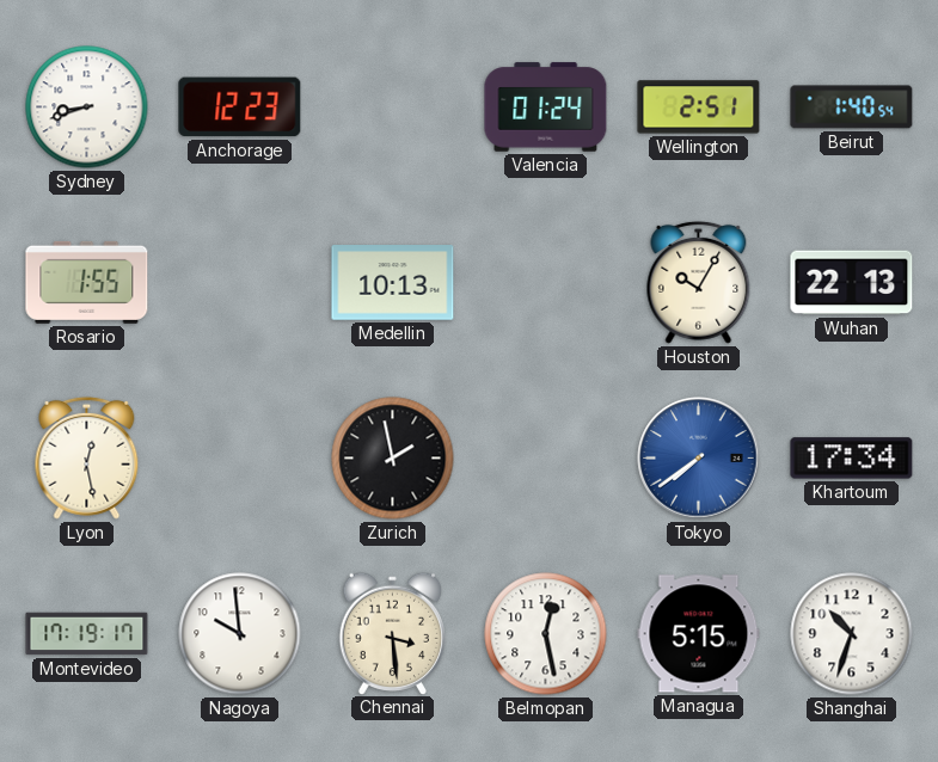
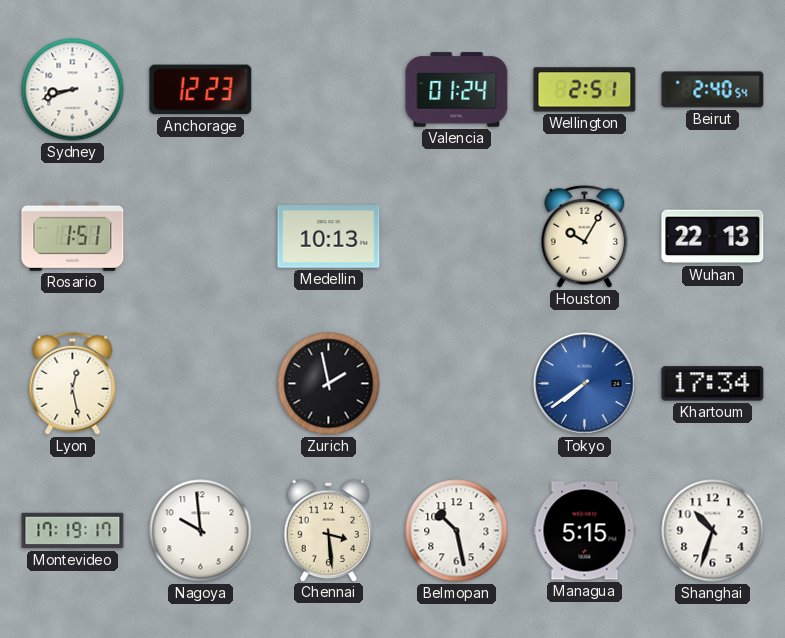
Beirut: 1:40 -> 2:40 (713, 90)
Rosario: 1:55 -> 1:51 (73, 236)
Belmopan: 12:28 -> 10:28 (457, 531)
